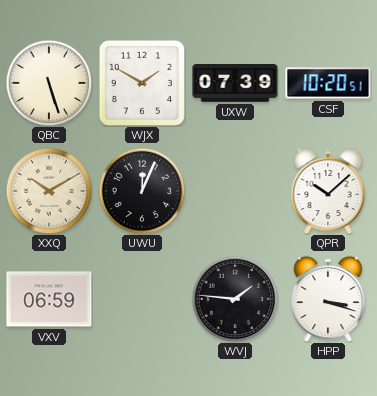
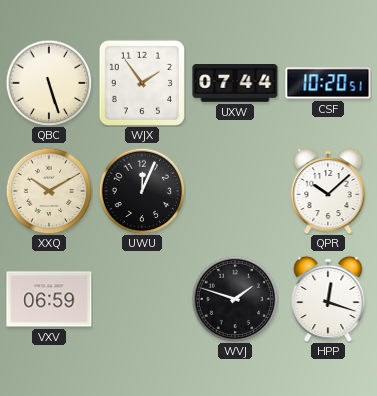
WJX: 1:50 -> 1:54 (142, 83)
UXW: 07:39 -> 07:44 (235, 83)
WVJ: 1:46 -> 1:48 (235, 299)
HPP: 3:18 -> 12:18 (328, 299)
